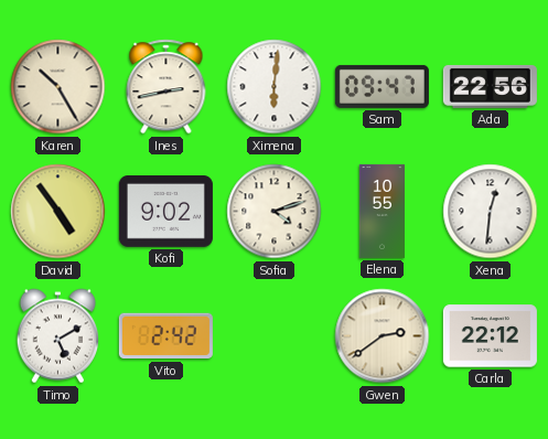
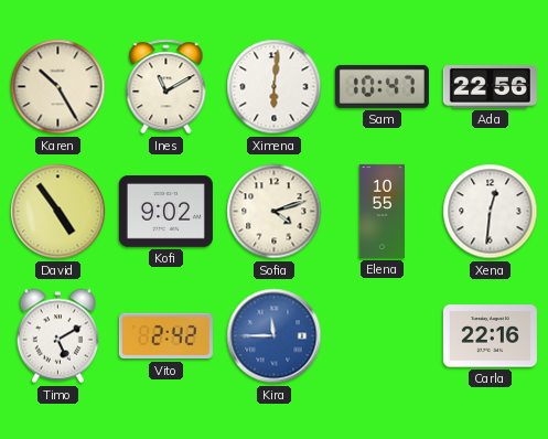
Ines: 2:43 -> 11:10 (166, 87)
Sam: 09:47 -> 10:47 (382, 86)
Kira: none -> 11:45 (275, 336)
Gwen: 2:39 -> none (383, 336)
Carla: 22:12 -> 22:16 (490, 336)
